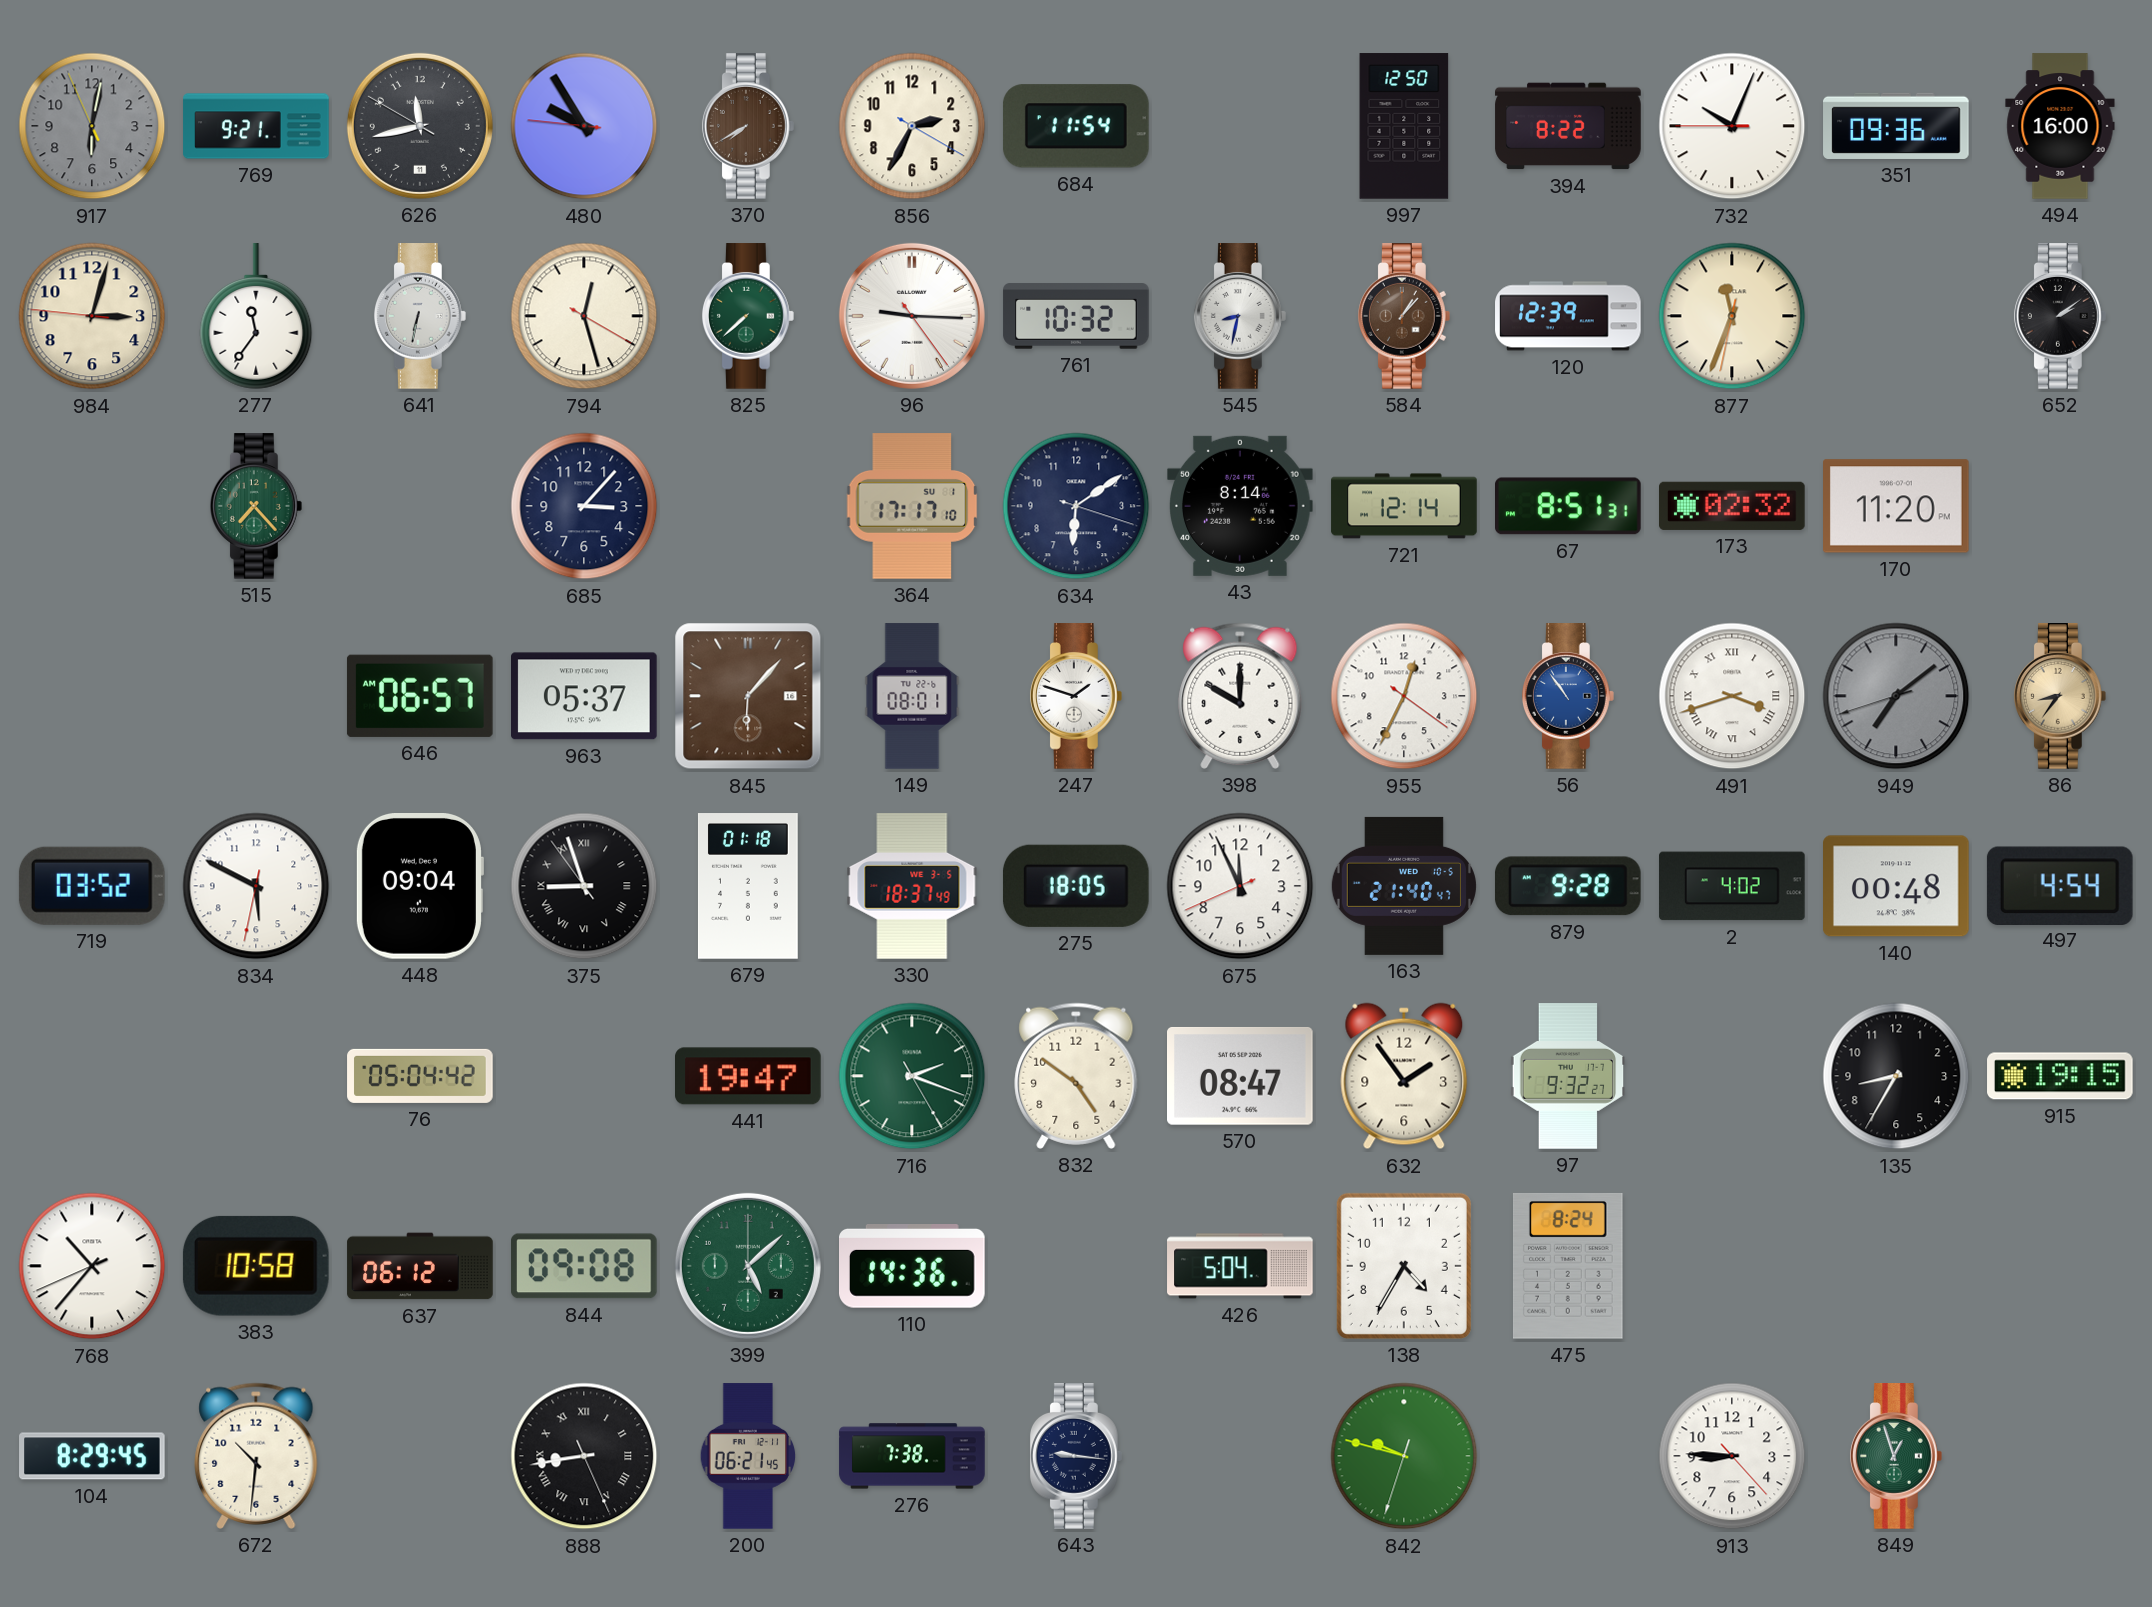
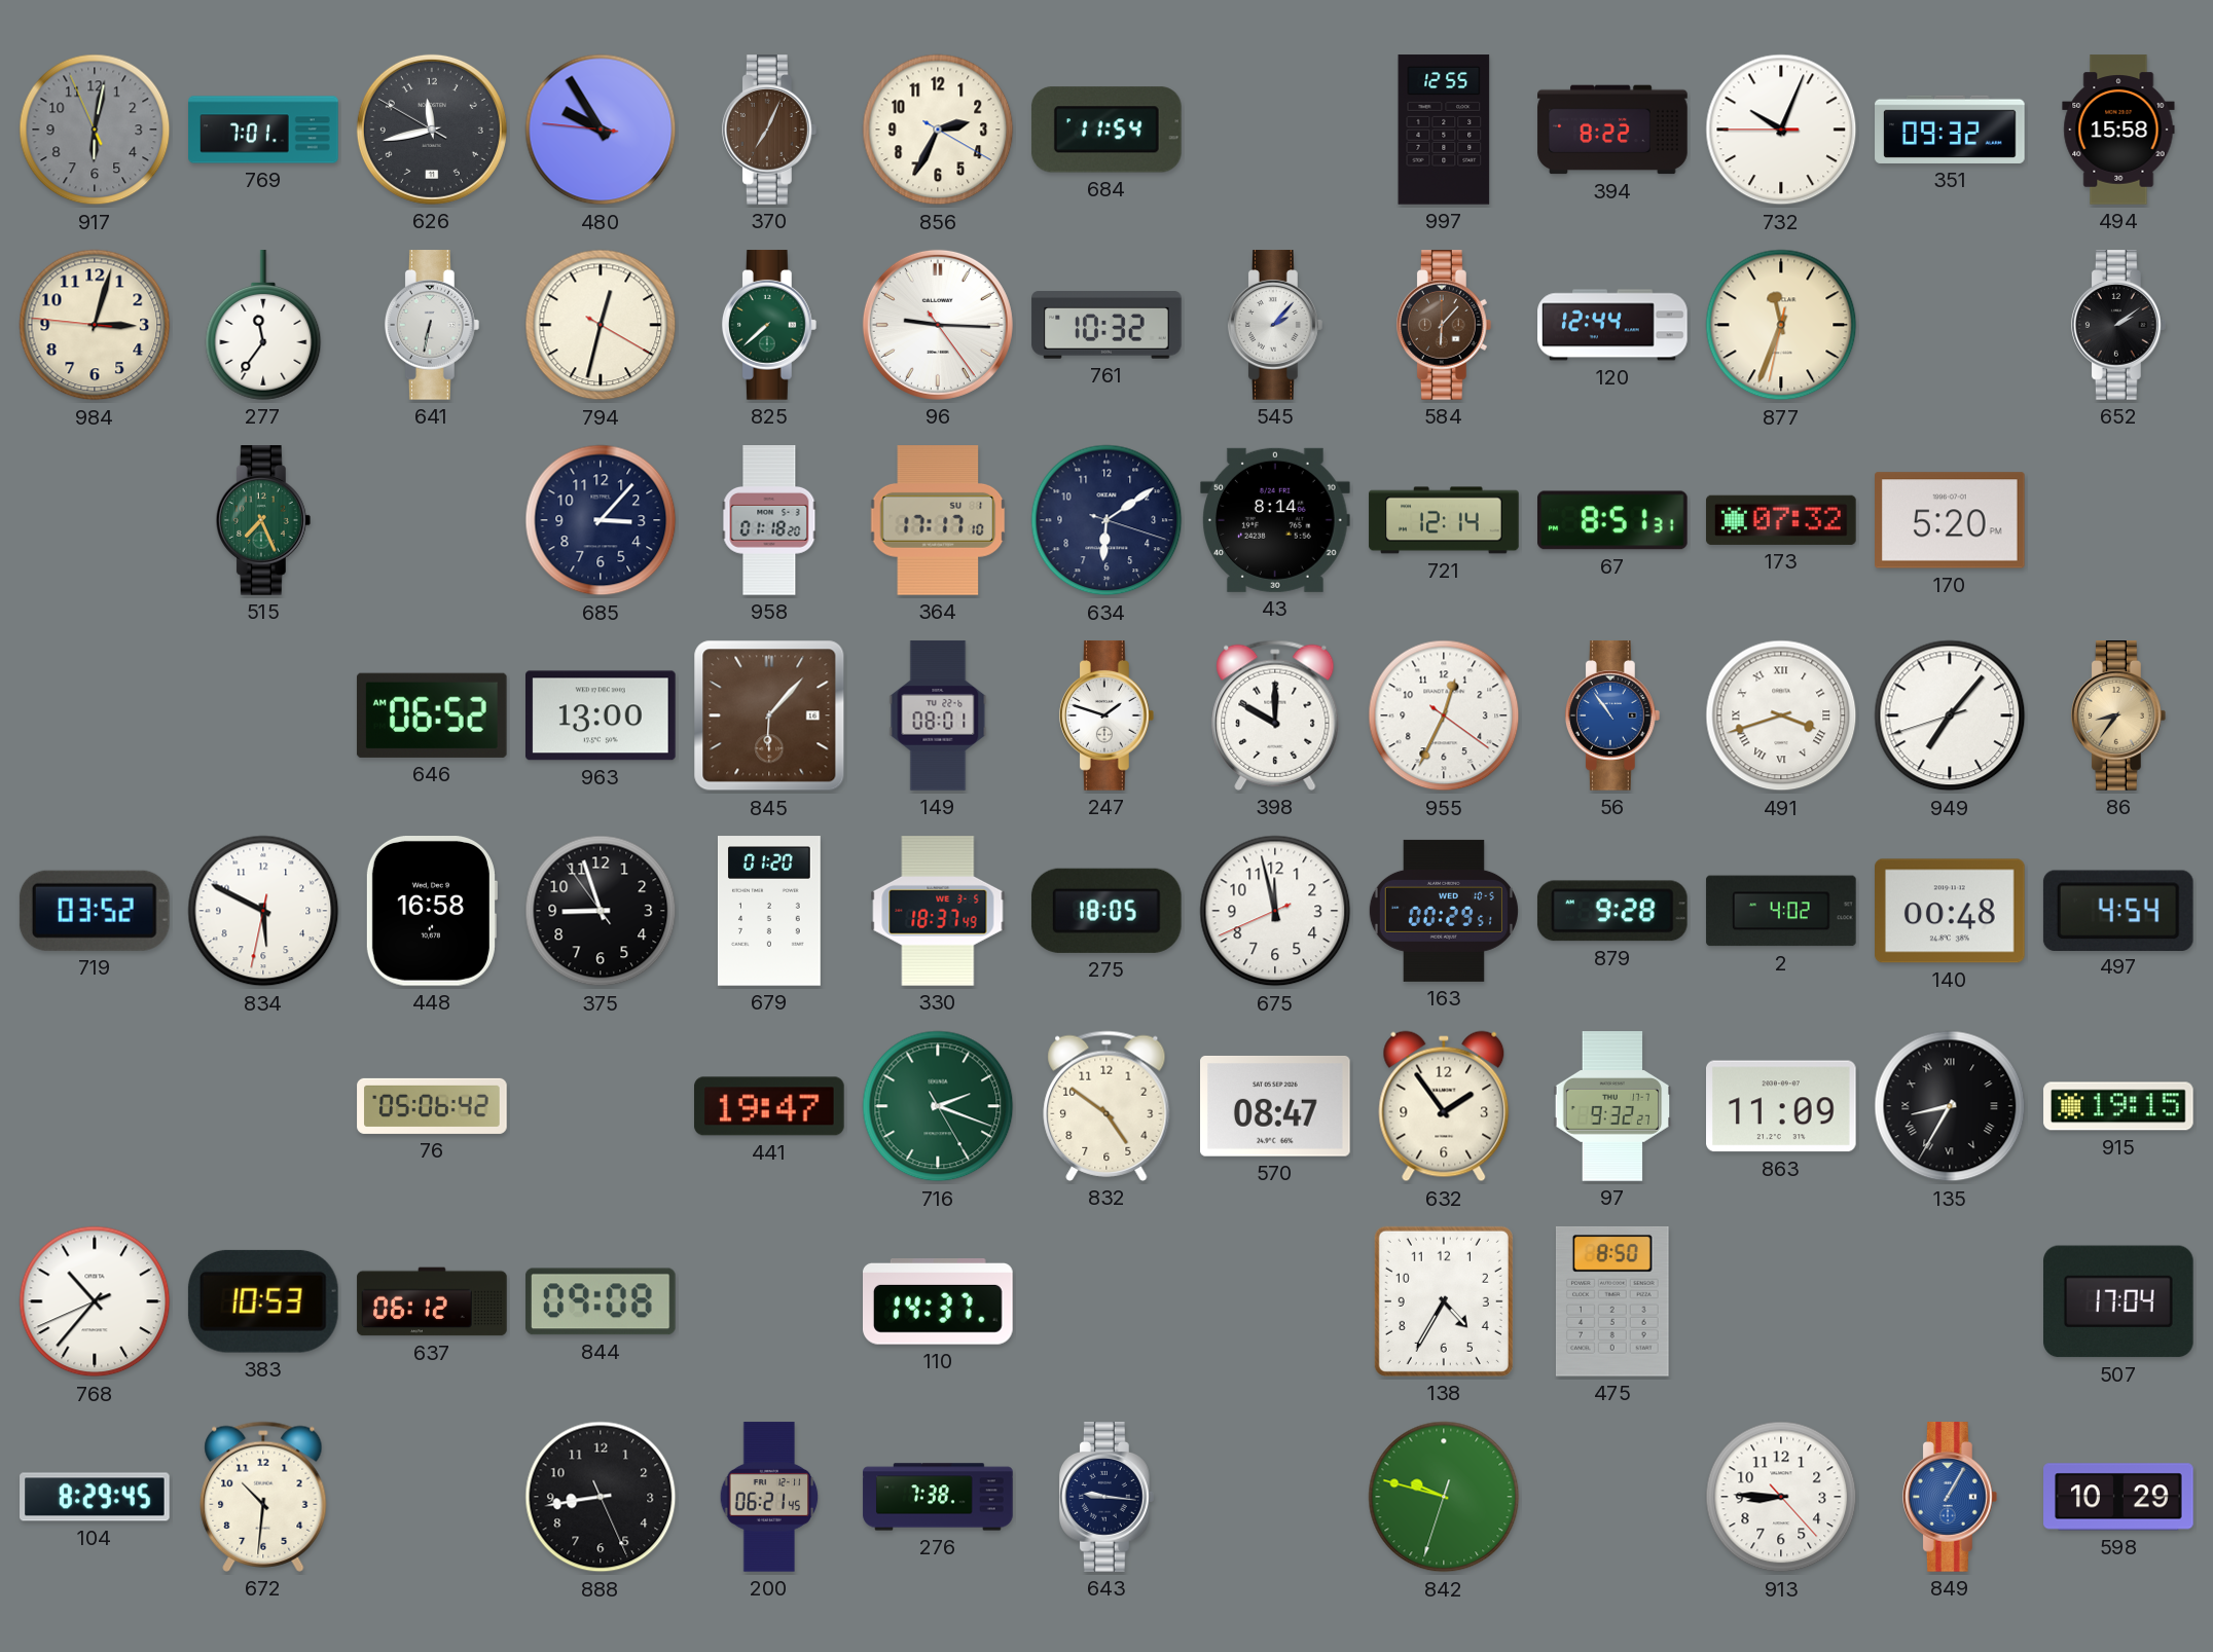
769: 9:21 -> 7:01 (263, 130)
370: 7:40 -> 7:04 (769, 130)
997: 12:50 -> 12:55 (1444, 130)
351: 09:36 -> 09:32 (1950, 130)
494: 16:00 -> 15:58 (2118, 130)
794: 12:27 -> 12:32 (601, 325)
545: 8:32 -> 2:07 (1275, 325)
584: 1:07 -> 6:07 (1444, 325)
120: 12:39 -> 12:44 (1612, 325)
515: 7:23 -> 7:26 (263, 520)
958: none -> 01:18 (769, 520)
173: 02:32 -> 07:32 (1782, 520)
170: 11:20 -> 5:20 (1951, 520)
646: 06:57 -> 06:52 (432, 715)
963: 05:37 -> 13:00 (602, 715)
949: 7:08 -> 7:06 (1950, 715)
949 dial: grey -> white (1950, 715)
448: 09:04 -> 16:58 (431, 912)
375 numerals: Roman -> Arabic (601, 911)
679: 01:18 -> 01:20 (769, 911)
675: 11:55 -> 11:57 (1275, 911)
163: 21:40 -> 00:29 (1444, 911)
76: 05:04 -> 05:06 (432, 1106)
863: none -> 11:09 (1782, 1106)
135 numerals: Arabic -> Roman (1950, 1106)
383: 10:58 -> 10:53 (263, 1301)
399: 5:08 -> none (748, 1266)
110: 14:36 -> 14:37 (939, 1302)
426: 5:04 -> none (1240, 1266)
475: 8:24 -> 8:50 (1612, 1301)
507: none -> 17:04 (2119, 1301)
888 numerals: Roman -> Arabic (601, 1497)
849: 12:57 -> 1:05 (1950, 1497)
849 dial: green -> blue (1950, 1497)
598: none -> 10:29 (2118, 1497)
